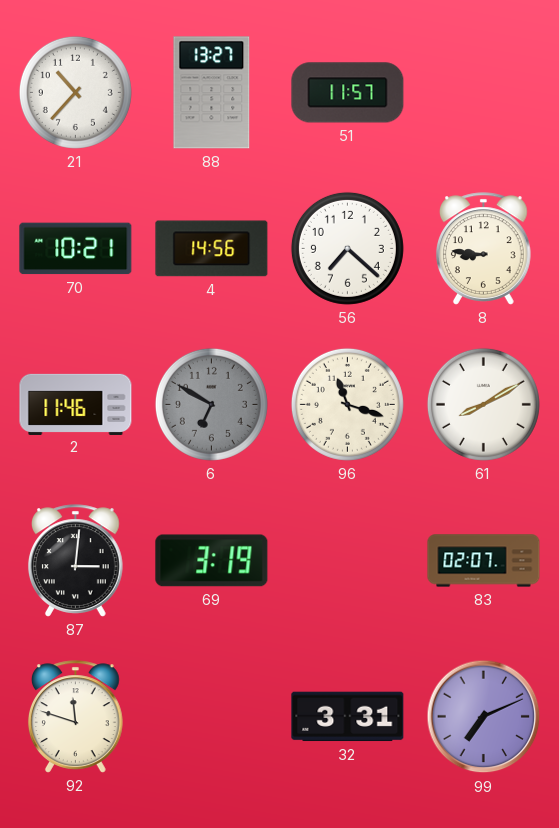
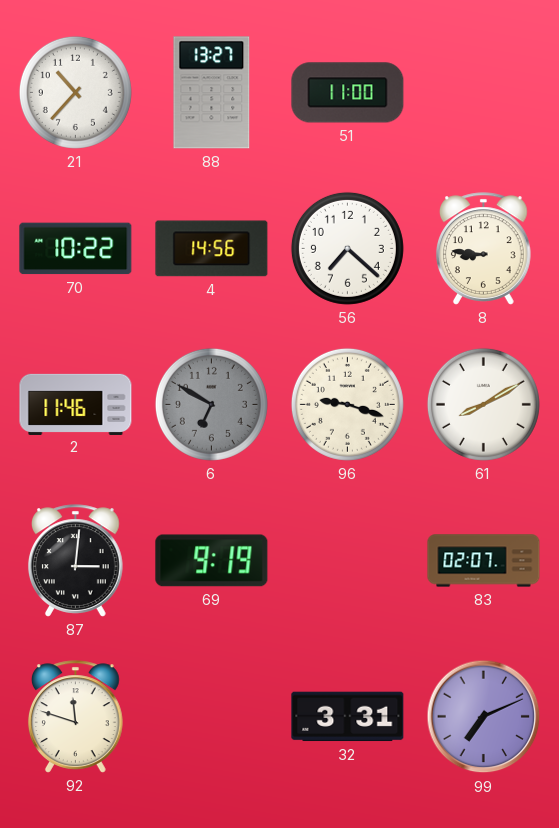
51: 11:57 -> 11:00 (348, 93)
70: 10:21 -> 10:22 (76, 249)
96: 11:18 -> 9:18 (347, 404)
69: 3:19 -> 9:19 (212, 561)
